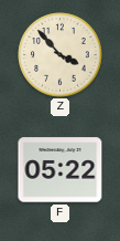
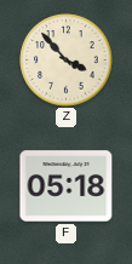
F: 05:22 -> 05:18 (67, 186)
